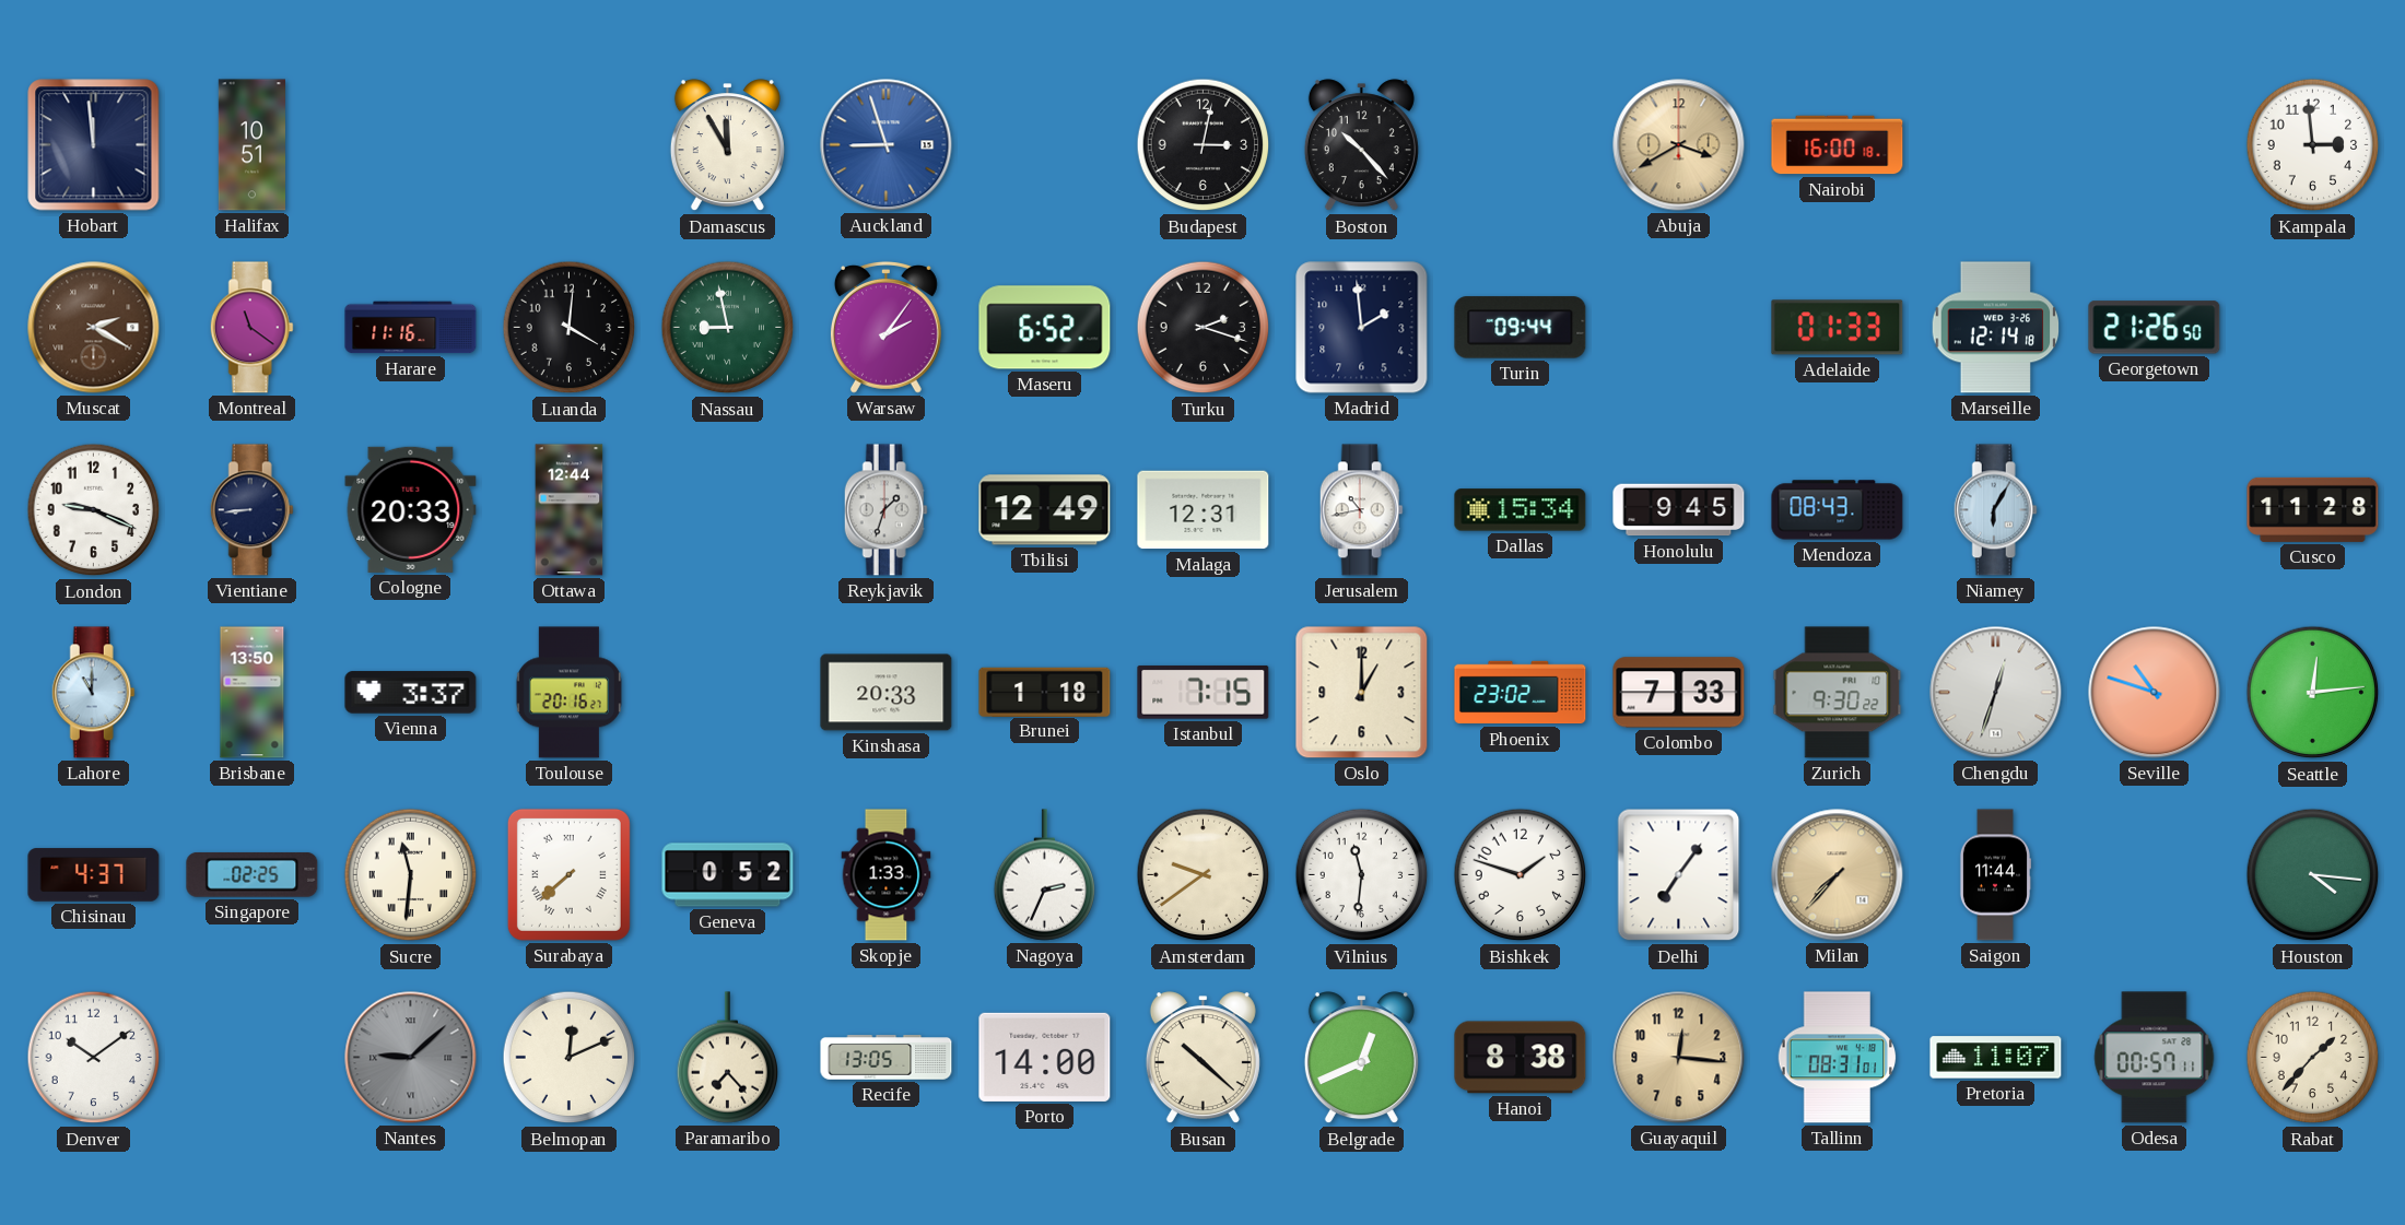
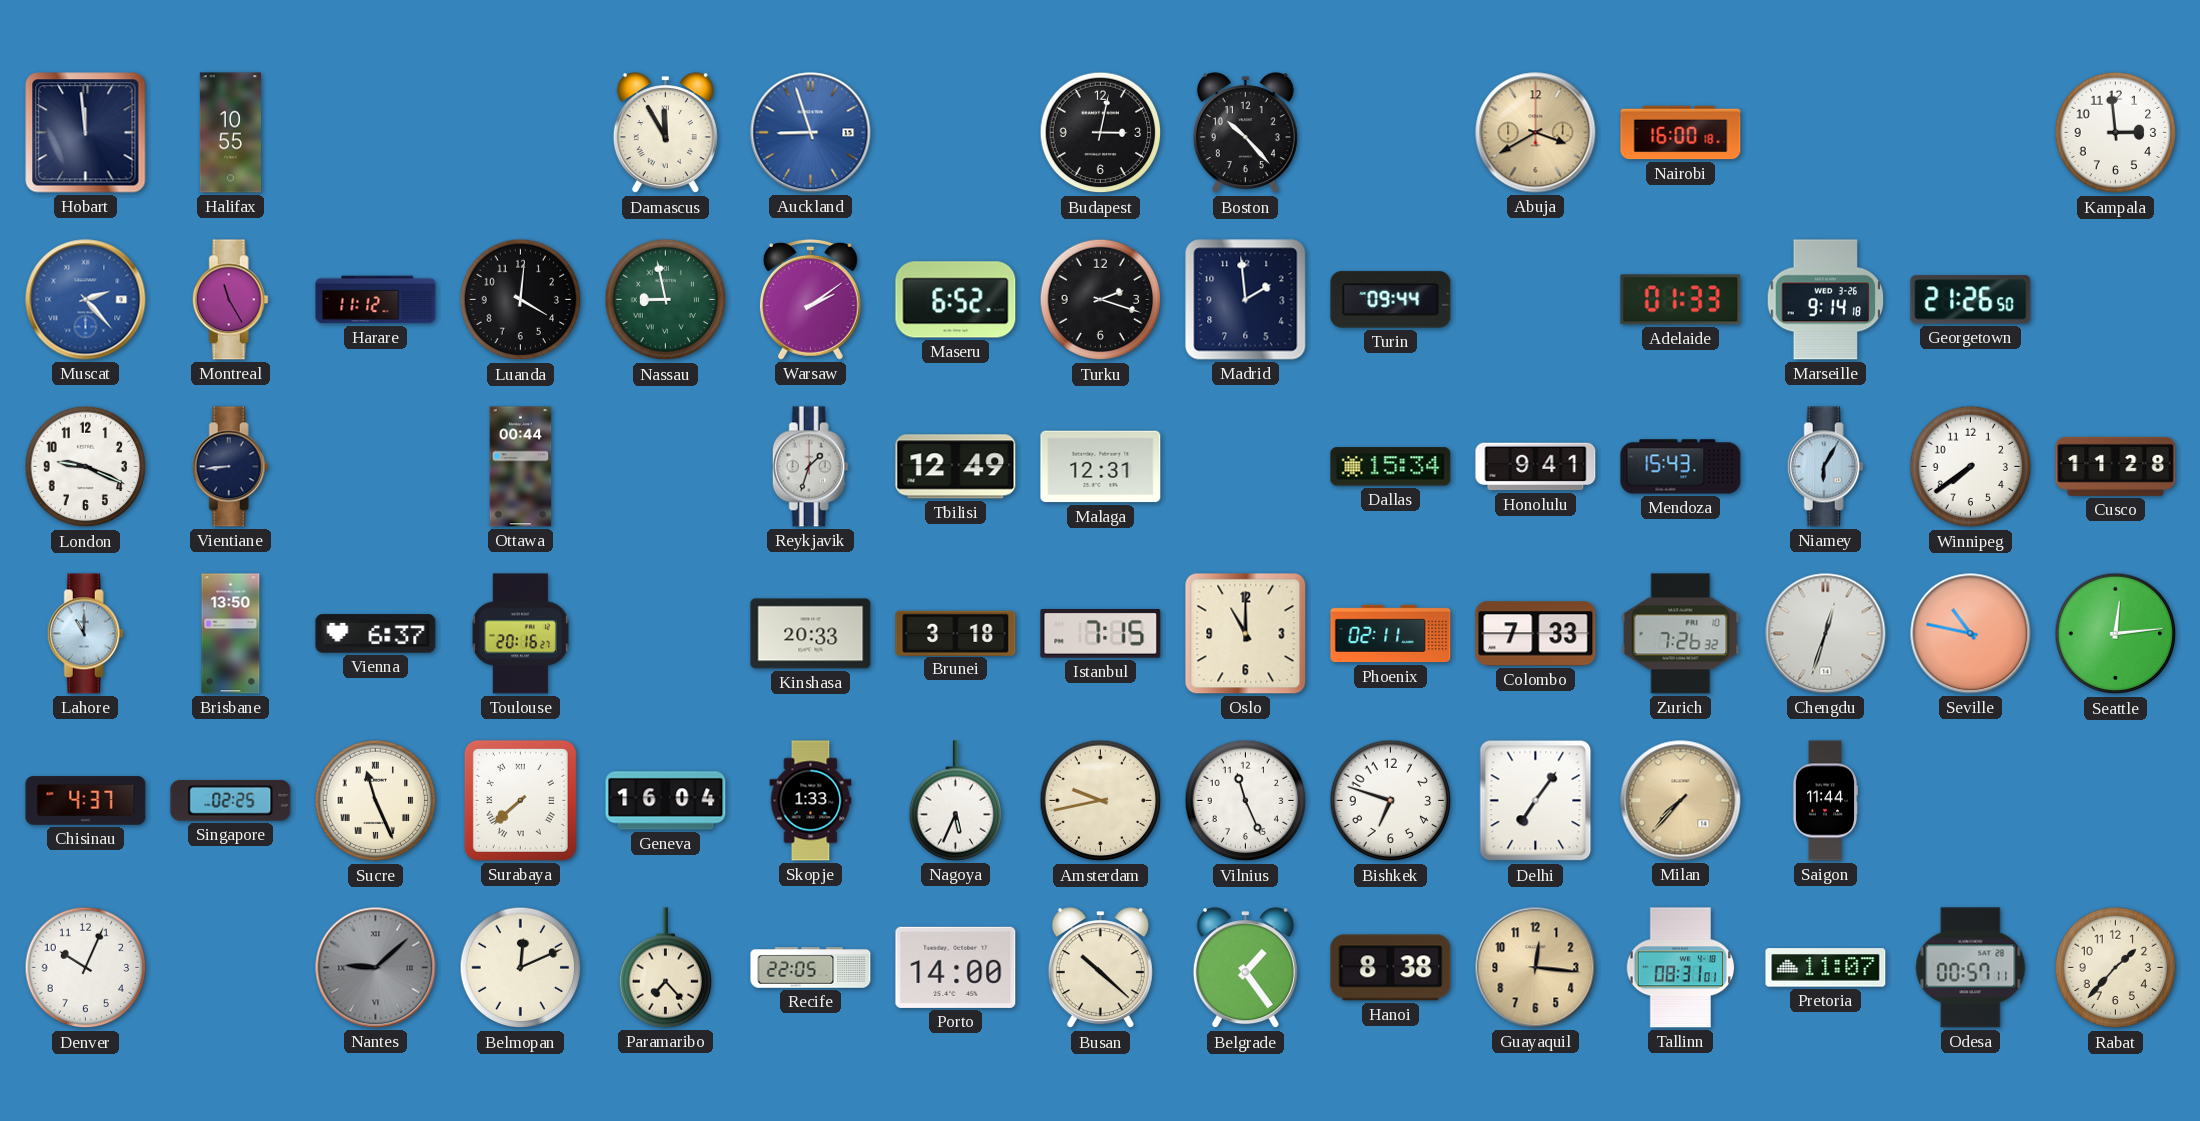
Halifax: 10:51 -> 10:55 (230, 133)
Muscat: 2:20 -> 2:23 (86, 300)
Muscat dial: brown -> blue (86, 300)
Montreal: 11:21 -> 11:25 (230, 300)
Harare: 11:16 -> 11:12 (376, 300)
Warsaw: 2:06 -> 2:09 (810, 299)
Marseille: 12:14 -> 9:14 (1826, 300)
Cologne: 20:33 -> none (411, 509)
Ottawa: 12:44 -> 00:44 (521, 467)
Jerusalem: 10:43 -> none (1361, 510)
Honolulu: 9:45 -> 9:41 (1536, 467)
Mendoza: 08:43 -> 15:43 (1681, 467)
Winnipeg: none -> 7:39 (1971, 467)
Vienna: 3:37 -> 6:37 (376, 634)
Brunei: 1:18 -> 3:18 (956, 633)
Oslo: 1:00 -> 11:00 (1246, 634)
Phoenix: 23:02 -> 02:11 (1391, 634)
Zurich: 9:30 -> 7:26 (1681, 634)
Seville: 10:48 -> 10:47 (1971, 634)
Sucre: 11:31 -> 11:26 (376, 801)
Geneva: 0:52 -> 16:04 (666, 801)
Nagoya: 2:34 -> 5:34 (955, 801)
Amsterdam: 9:39 -> 9:43 (1101, 801)
Vilnius: 11:31 -> 11:26 (1246, 801)
Bishkek: 1:48 -> 6:48 (1391, 801)
Houston: 4:16 -> none (2313, 875)
Denver: 10:09 -> 10:04 (86, 968)
Recife: 13:05 -> 22:05 (811, 968)
Belgrade: 12:41 -> 1:24 (1245, 968)
